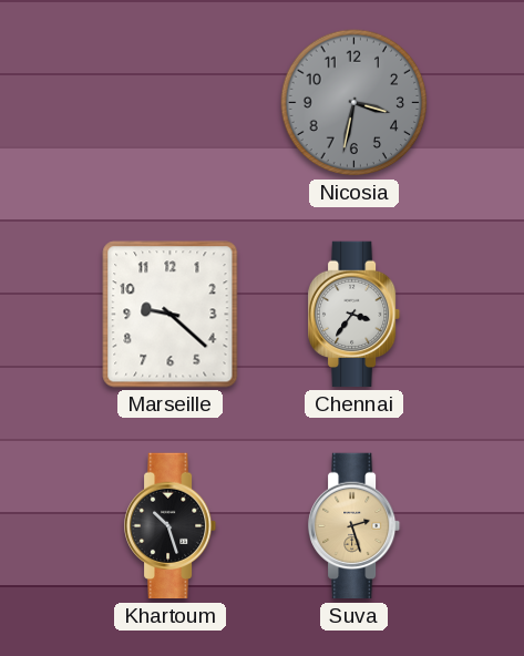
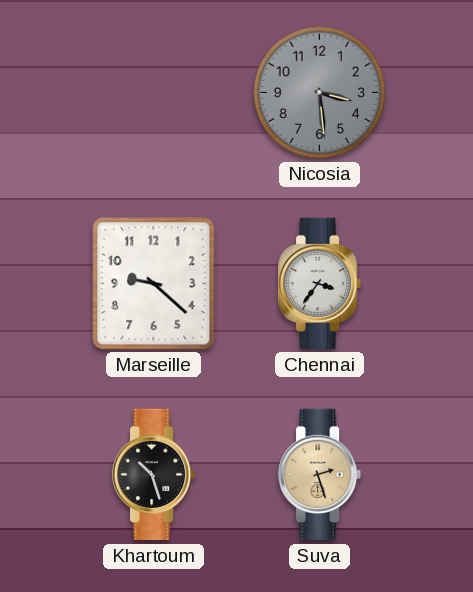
Nicosia: 3:32 -> 3:29 (320, 93)
